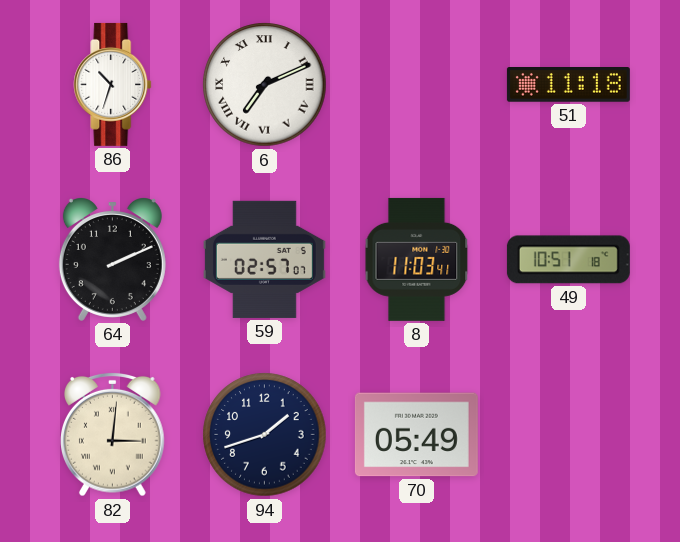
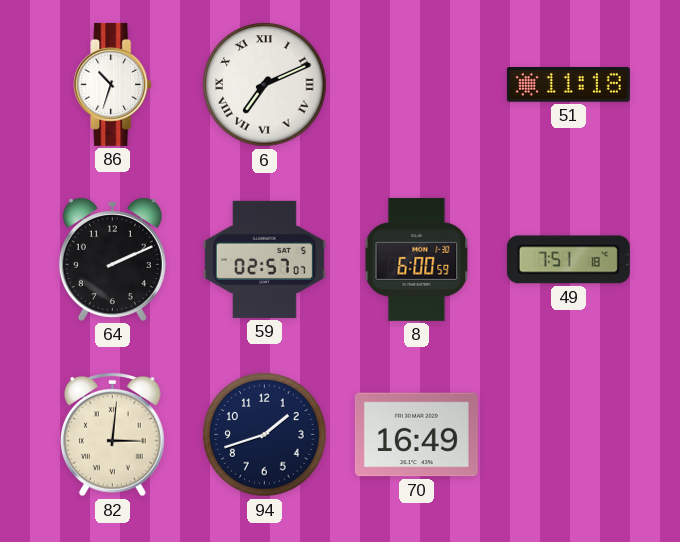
8: 11:03 -> 6:00 (417, 259)
49: 10:51 -> 7:51 (568, 260)
70: 05:49 -> 16:49 (416, 435)
